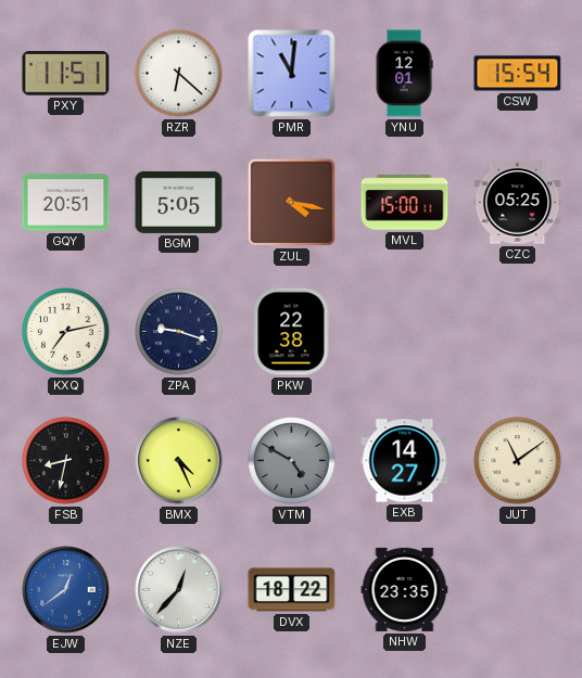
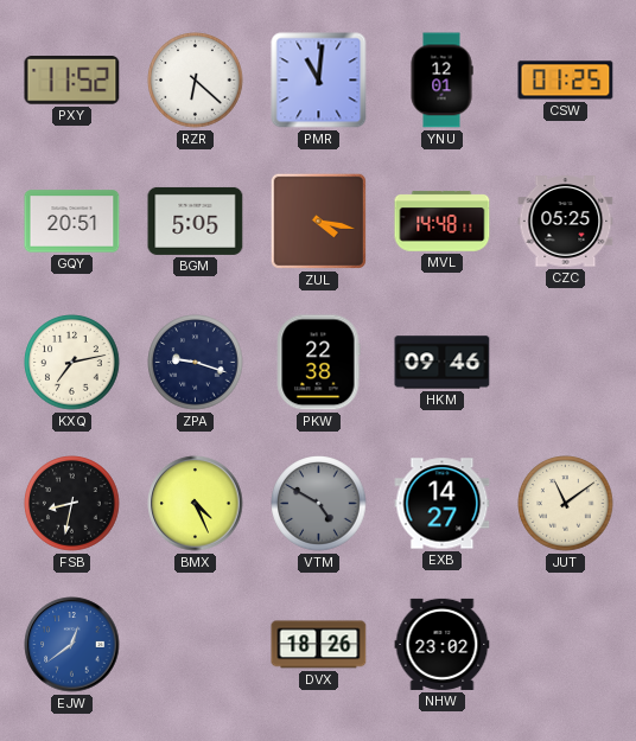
PXY: 11:51 -> 11:52 (72, 81)
CSW: 15:54 -> 01:25 (566, 81)
MVL: 15:00 -> 14:48 (443, 222)
HKM: none -> 09:46 (443, 363)
NZE: 12:37 -> none (179, 590)
DVX: 18:22 -> 18:26 (319, 645)
NHW: 23:35 -> 23:02 (443, 644)
